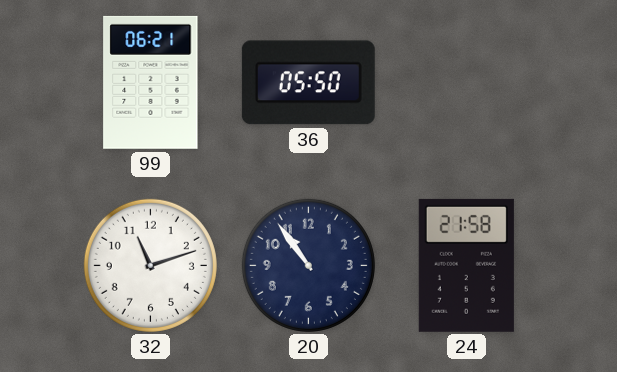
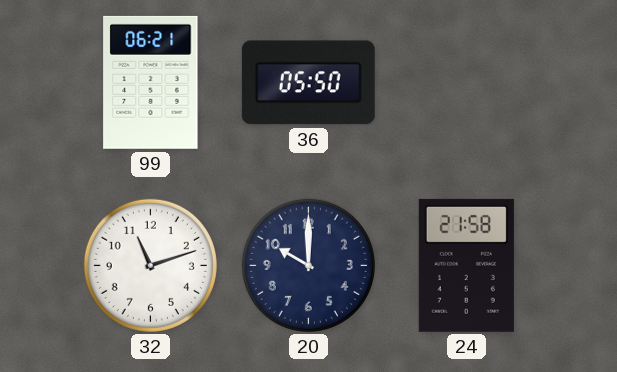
20: 10:54 -> 10:00 (308, 265)
